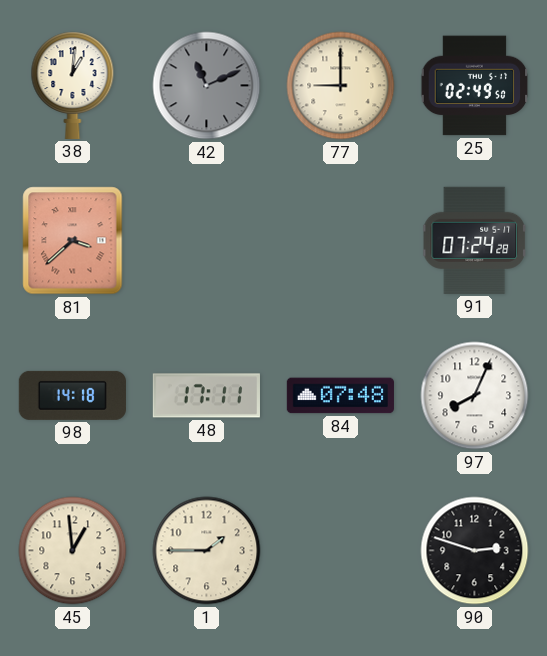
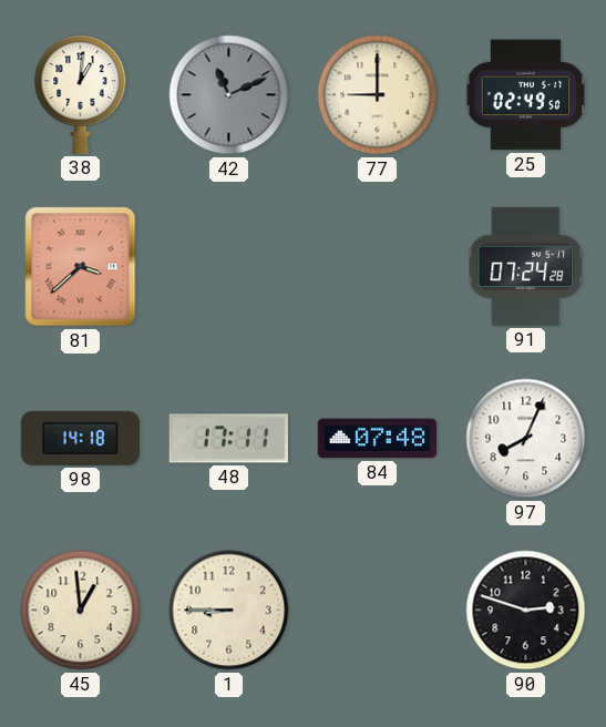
1: 1:45 -> 8:45 (229, 611)
